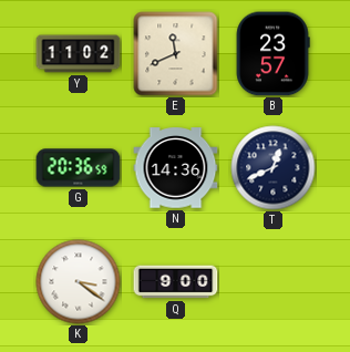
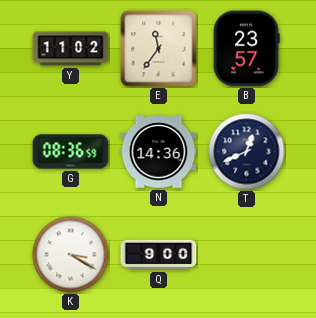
E: 11:41 -> 11:36 (159, 49)
G: 20:36 -> 08:36 (71, 152)
K: 3:21 -> 3:20 (71, 255)
